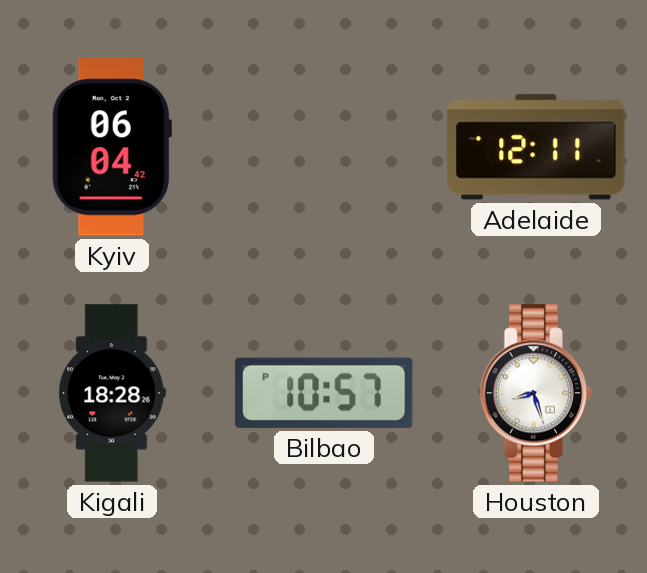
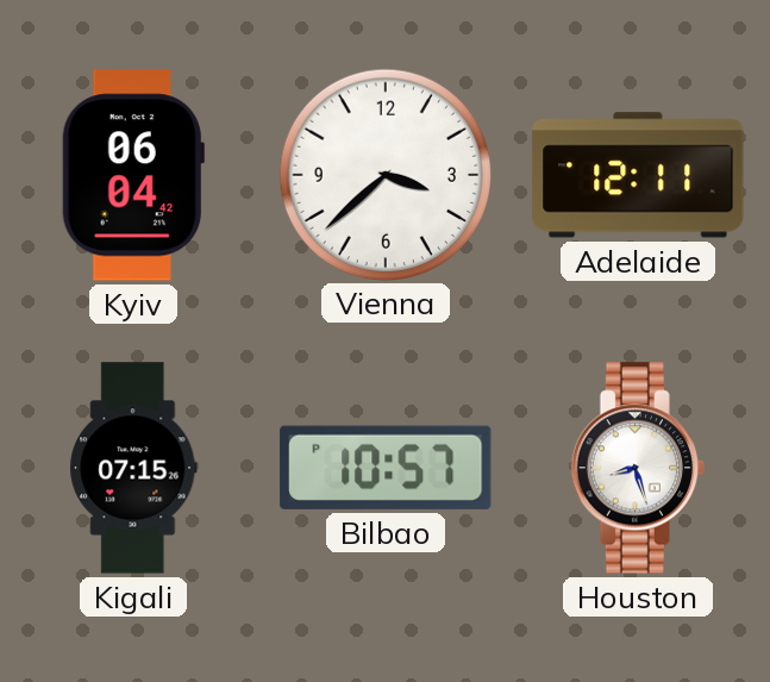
Vienna: none -> 3:38 (384, 174)
Kigali: 18:28 -> 07:15 (133, 468)
